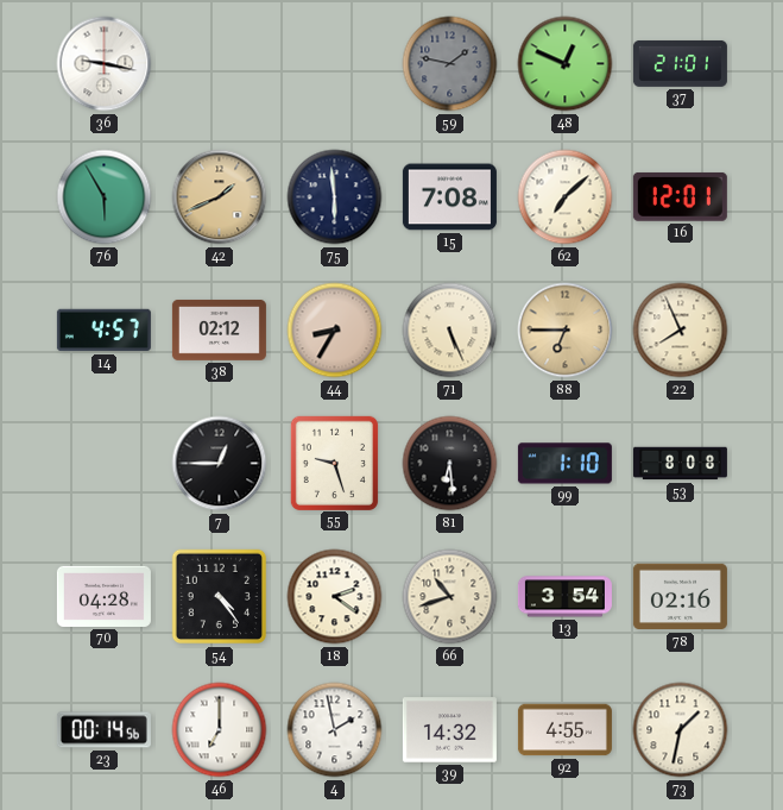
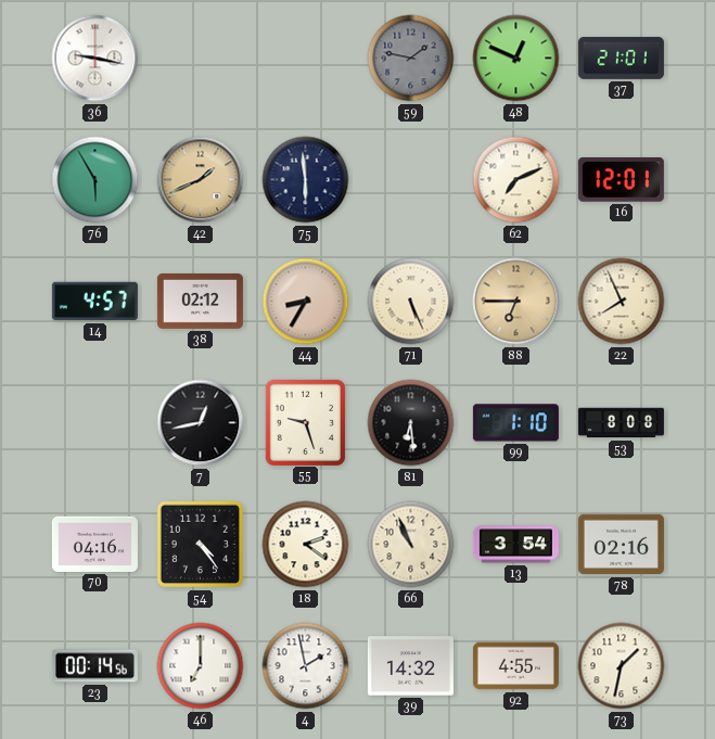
15: 7:08 -> none (449, 197)
62: 7:08 -> 7:11 (516, 180)
7: 12:45 -> 12:43 (201, 423)
70: 04:28 -> 04:16 (94, 544)
66: 10:42 -> 10:56 (411, 545)
